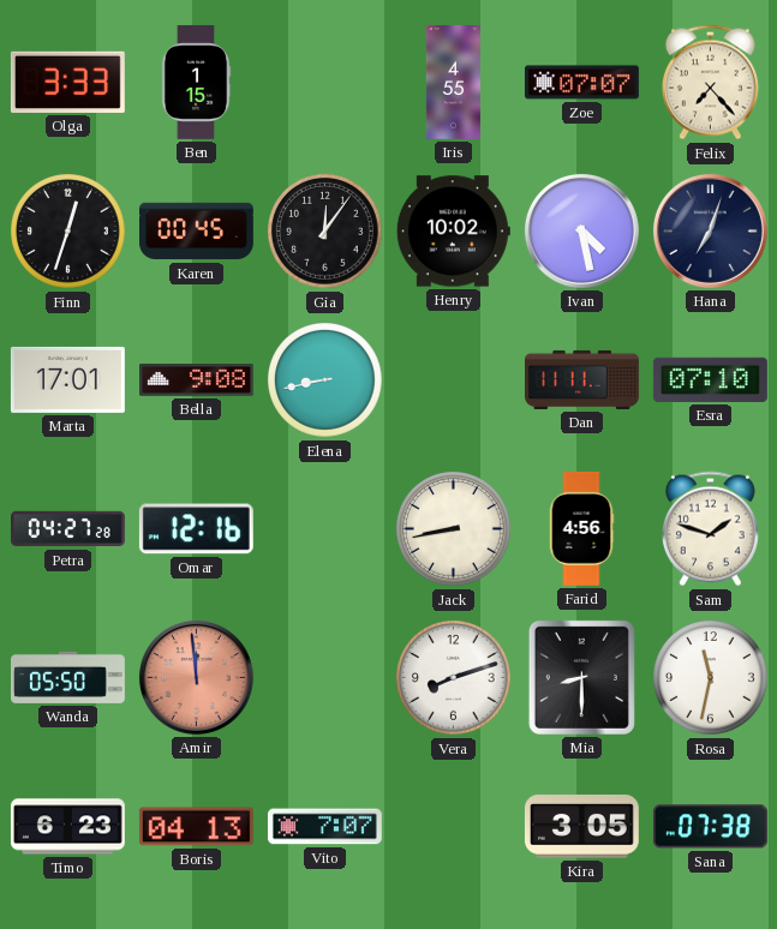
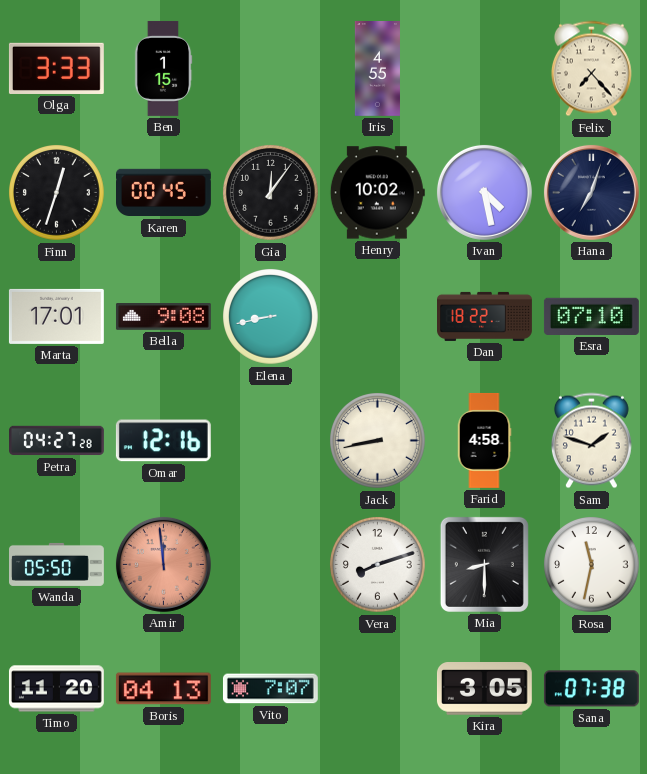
Zoe: 07:07 -> none (581, 83)
Dan: 11:11 -> 18:22 (485, 316)
Farid: 4:56 -> 4:58 (484, 440)
Timo: 6:23 -> 11:20 (57, 689)
